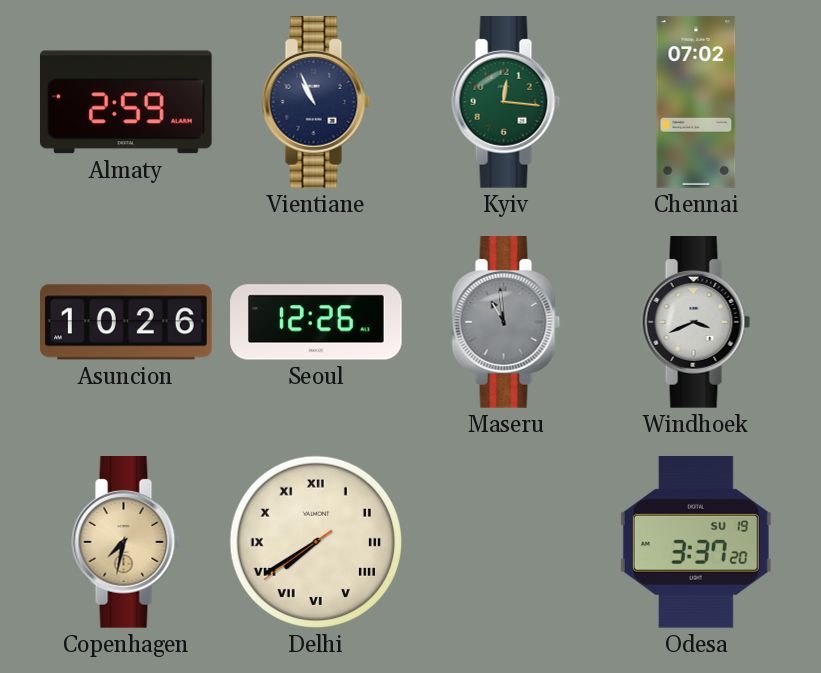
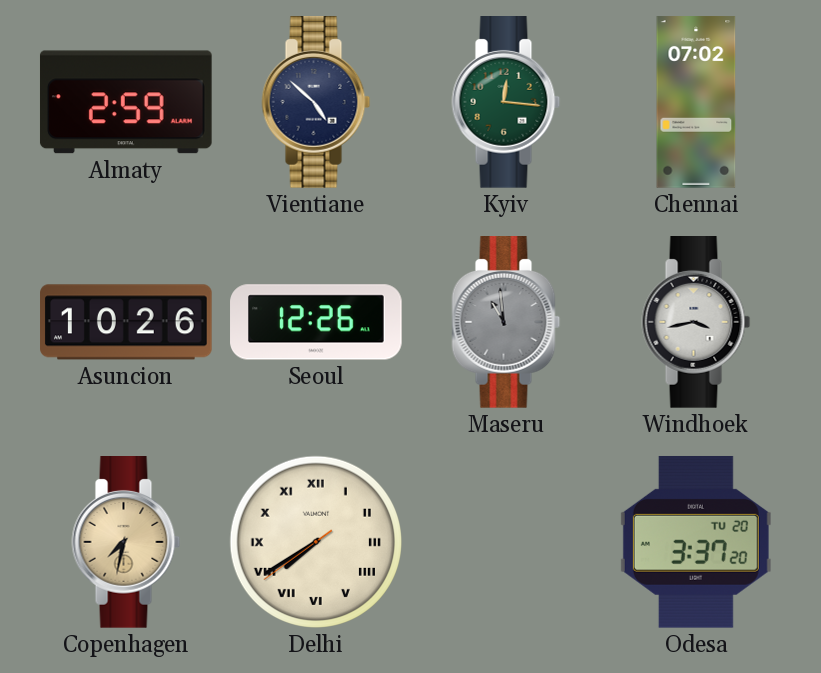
Vientiane: 10:56 -> 4:52 (316, 103)
Windhoek: 3:41 -> 3:43 (696, 323)
Odesa date: SU 19 -> TU 20 (696, 542)
